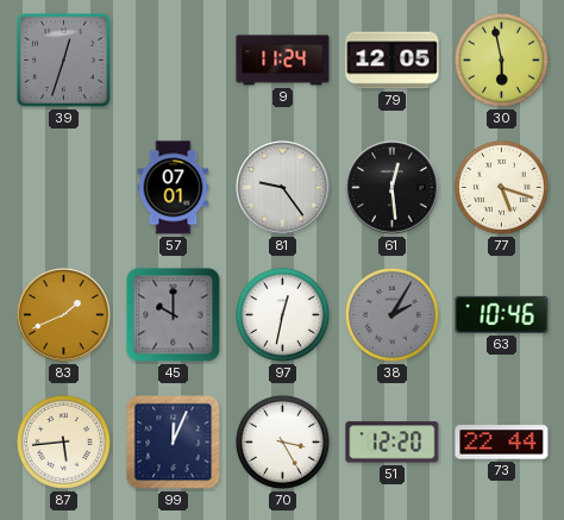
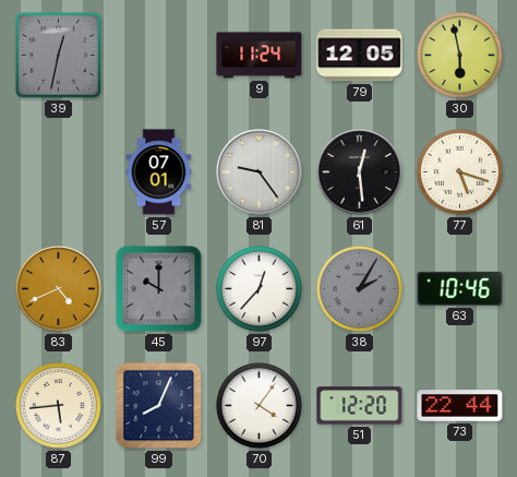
39: 12:33 -> 12:32 (59, 56)
83: 1:41 -> 4:41 (59, 289)
97: 12:32 -> 12:37 (258, 288)
99: 12:04 -> 8:04 (159, 406)
70: 3:25 -> 4:06 (258, 405)
